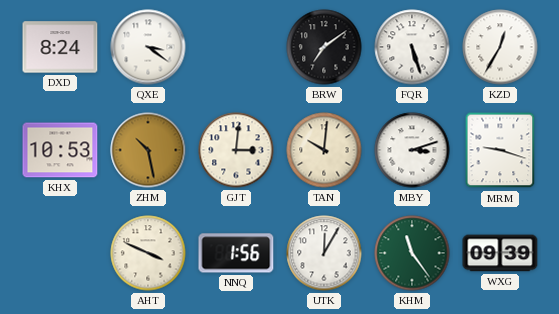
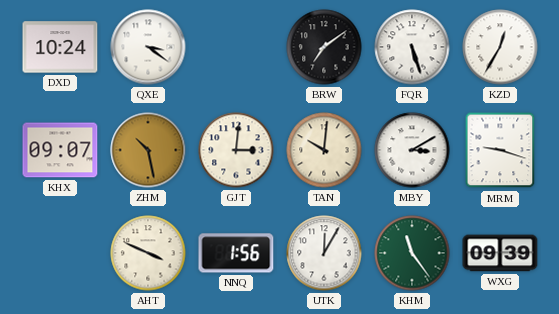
DXD: 8:24 -> 10:24 (60, 47)
KHX: 10:53 -> 09:07 (60, 150)
MBY: 3:12 -> 3:10 (412, 150)
